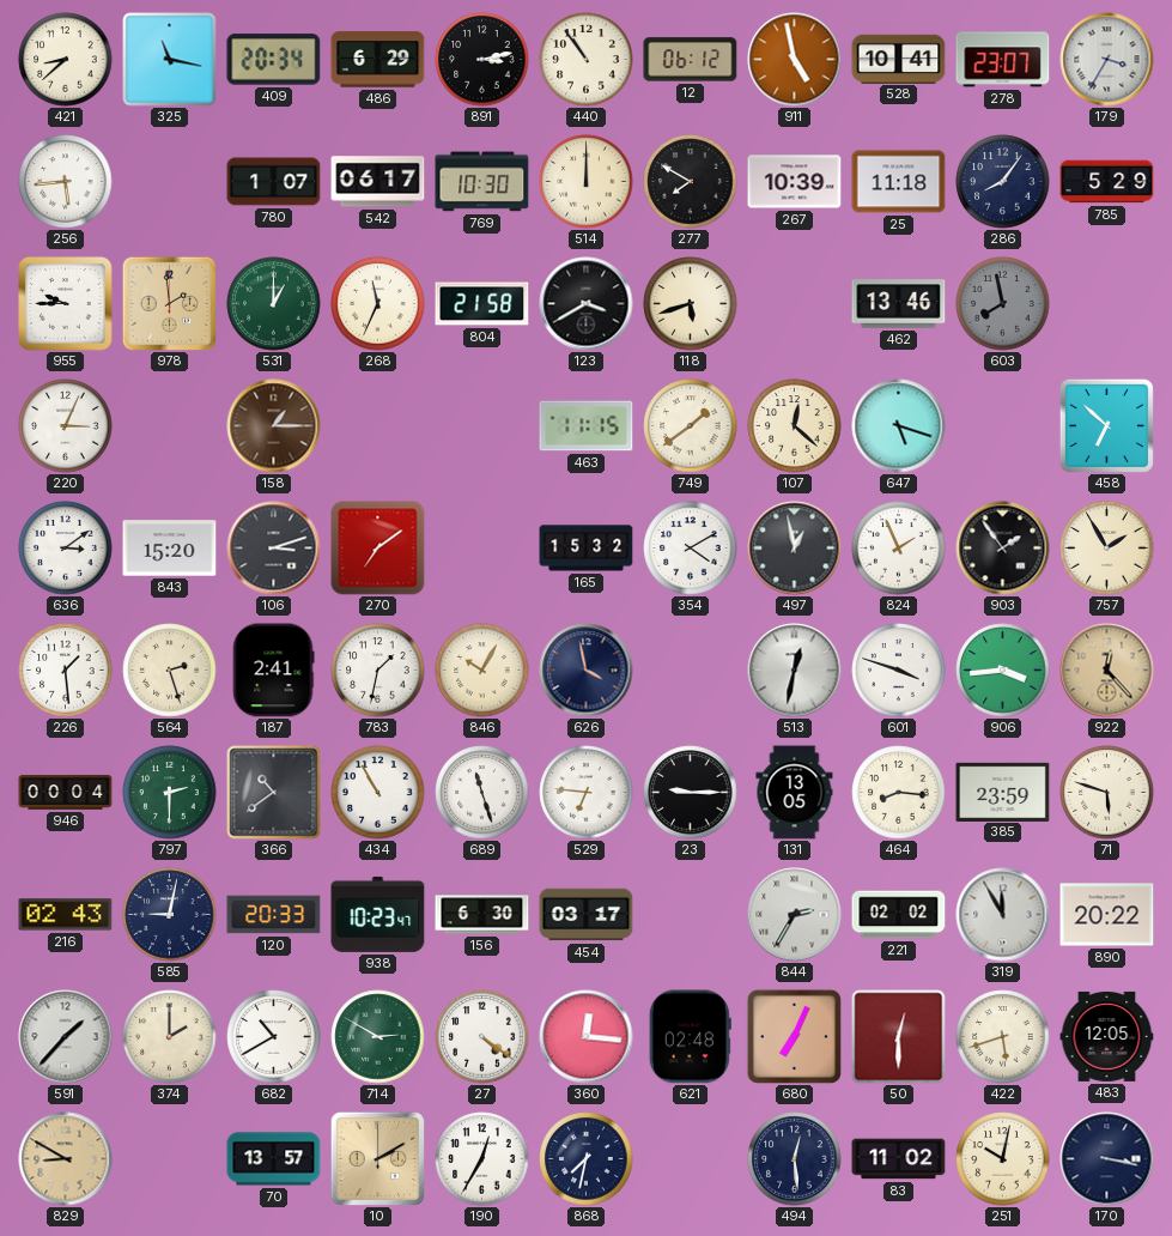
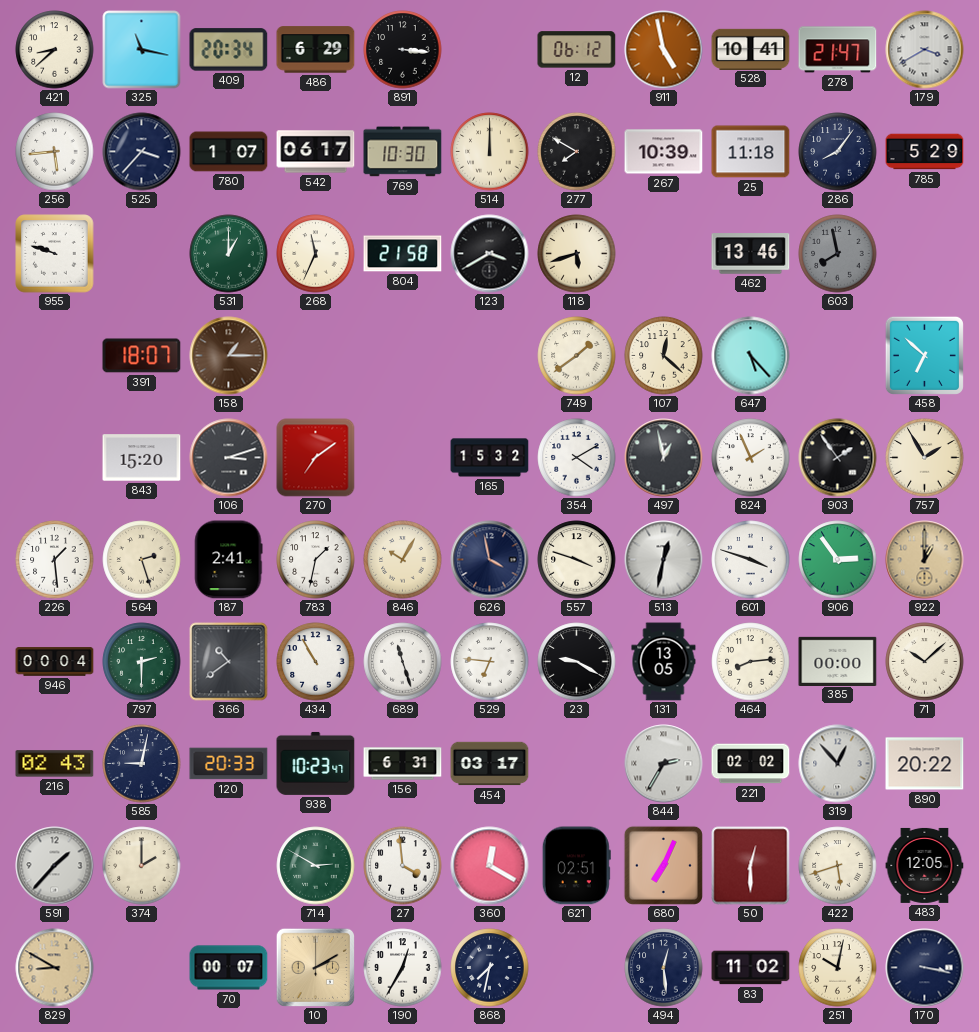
891: 3:13 -> 3:16 (403, 50)
440: 10:54 -> none (587, 60)
278: 23:07 -> 21:47 (838, 50)
179: 3:35 -> 3:40 (925, 50)
525: none -> 3:37 (142, 152)
955: 9:45 -> 9:48 (55, 254)
978: 1:59 -> none (169, 303)
220: 3:04 -> none (66, 426)
391: none -> 18:07 (142, 356)
463: 11:15 -> none (587, 426)
647: 5:18 -> 5:23 (751, 356)
636: 3:09 -> none (66, 549)
557: none -> 3:48 (577, 560)
906: 3:44 -> 2:54 (838, 560)
922: 12:23 -> 1:00 (925, 560)
23: 9:15 -> 9:20 (577, 662)
464: 8:16 -> 8:14 (751, 662)
385: 23:59 -> 00:00 (838, 661)
71: 5:48 -> 10:08 (925, 662)
156: 6:30 -> 6:31 (403, 764)
319: 11:55 -> 12:53 (838, 764)
682: 10:40 -> none (274, 1037)
27: 4:21 -> 3:59 (403, 866)
360: 12:16 -> 12:20 (490, 866)
621: 02:48 -> 02:51 (576, 866)
70: 13:57 -> 00:07 (229, 968)
